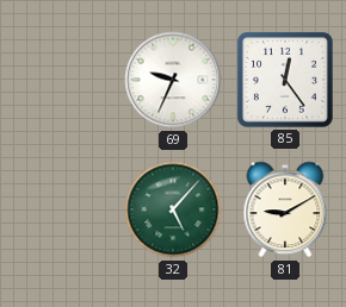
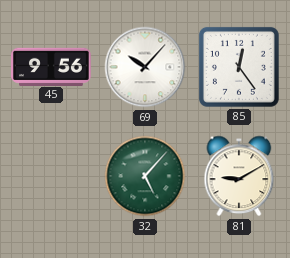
45: none -> 9:56 (52, 66)
69: 9:34 -> 10:07 (145, 67)
